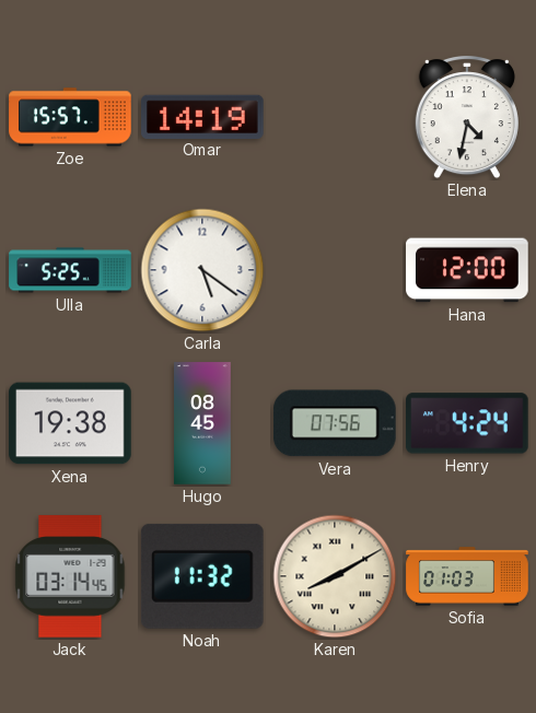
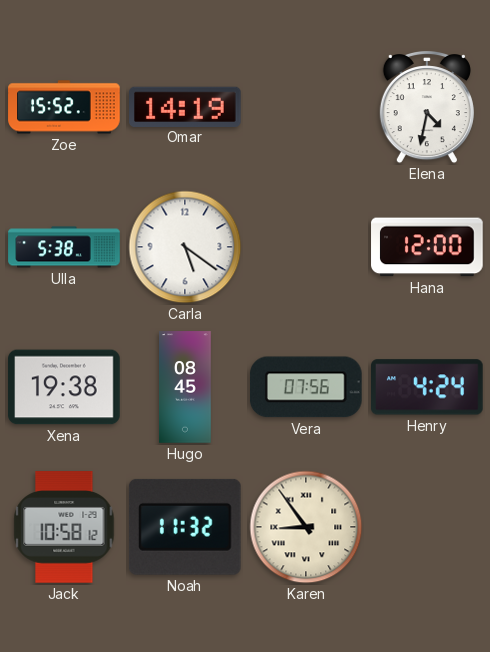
Zoe: 15:57 -> 15:52 (64, 107)
Ulla: 5:25 -> 5:38 (64, 247)
Jack: 03:14 -> 10:58 (64, 527)
Karen: 8:10 -> 8:54 (306, 527)
Sofia: 01:03 -> none (467, 576)
